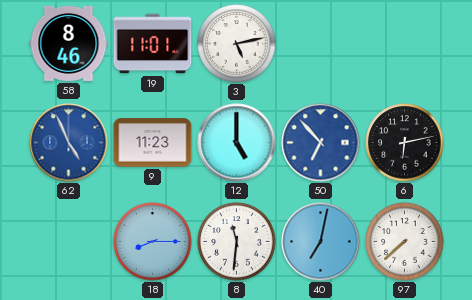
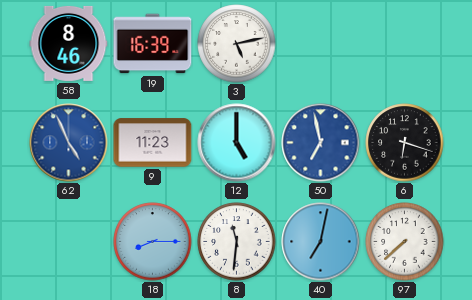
19: 11:01 -> 16:39 (153, 44)
50: 6:53 -> 6:58 (321, 143)
6: 6:13 -> 6:18 (405, 143)
